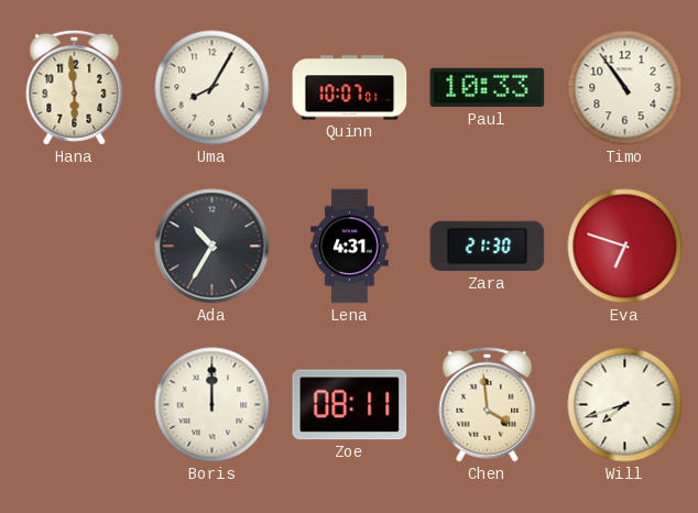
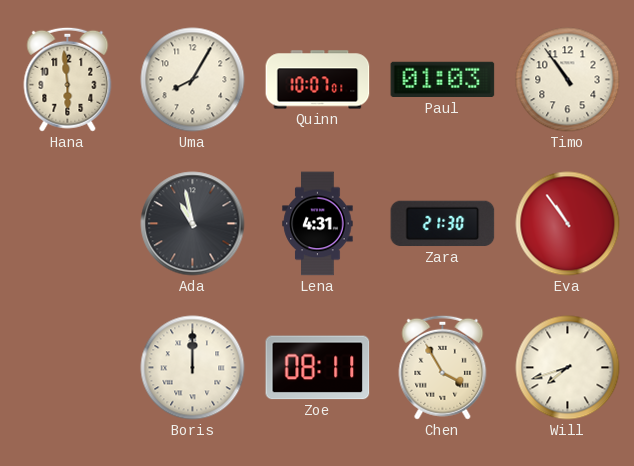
Paul: 10:33 -> 01:03 (443, 80)
Ada: 10:35 -> 10:58 (193, 224)
Eva: 6:48 -> 10:54 (568, 224)
Chen: 3:59 -> 3:55 (443, 367)
